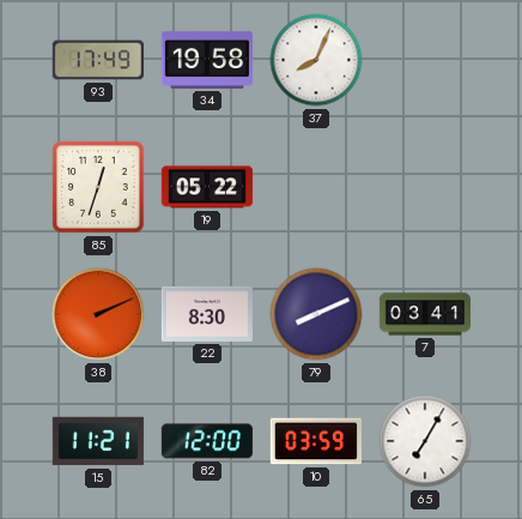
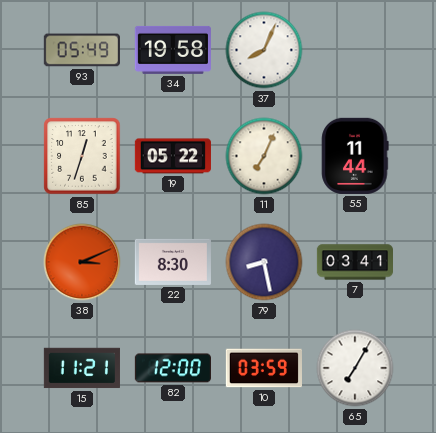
93: 17:49 -> 05:49 (82, 50)
11: none -> 7:04 (264, 156)
55: none -> 11:44 (355, 156)
38: 2:11 -> 3:11 (82, 262)
79: 8:11 -> 8:28 (264, 262)
